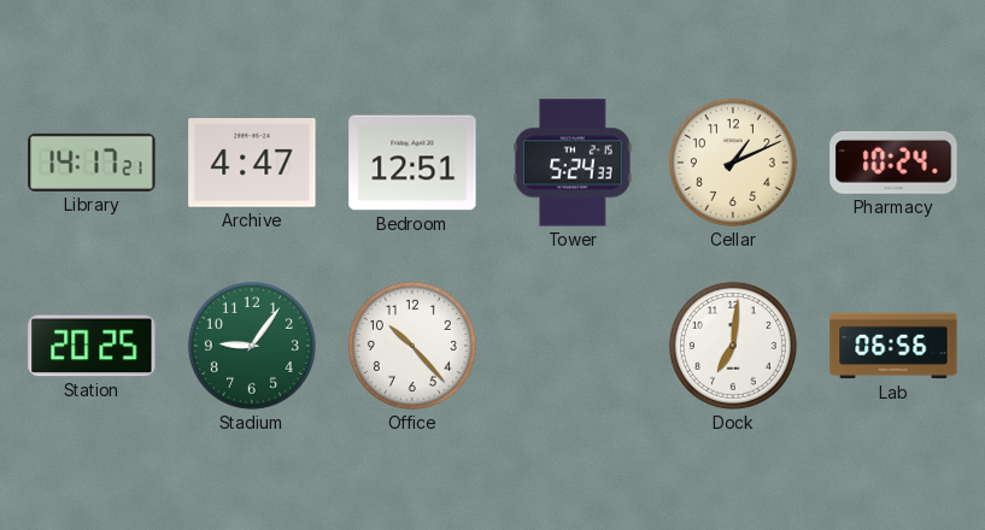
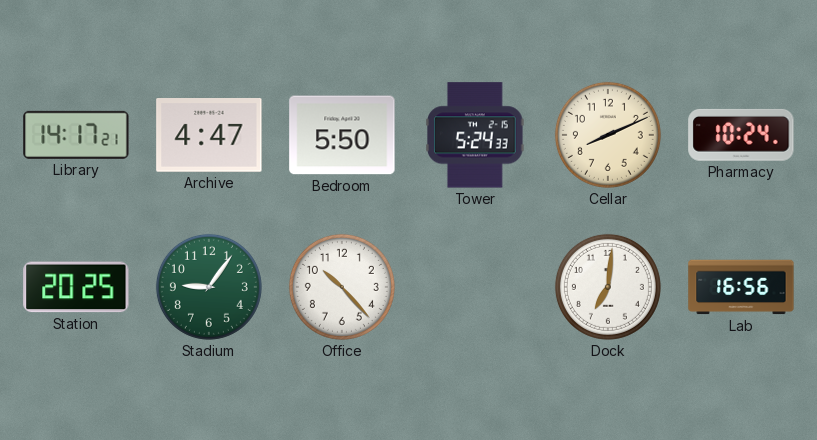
Bedroom: 12:51 -> 5:50 (342, 135)
Cellar: 1:11 -> 8:11 (608, 135)
Lab: 06:56 -> 16:56 (741, 287)
